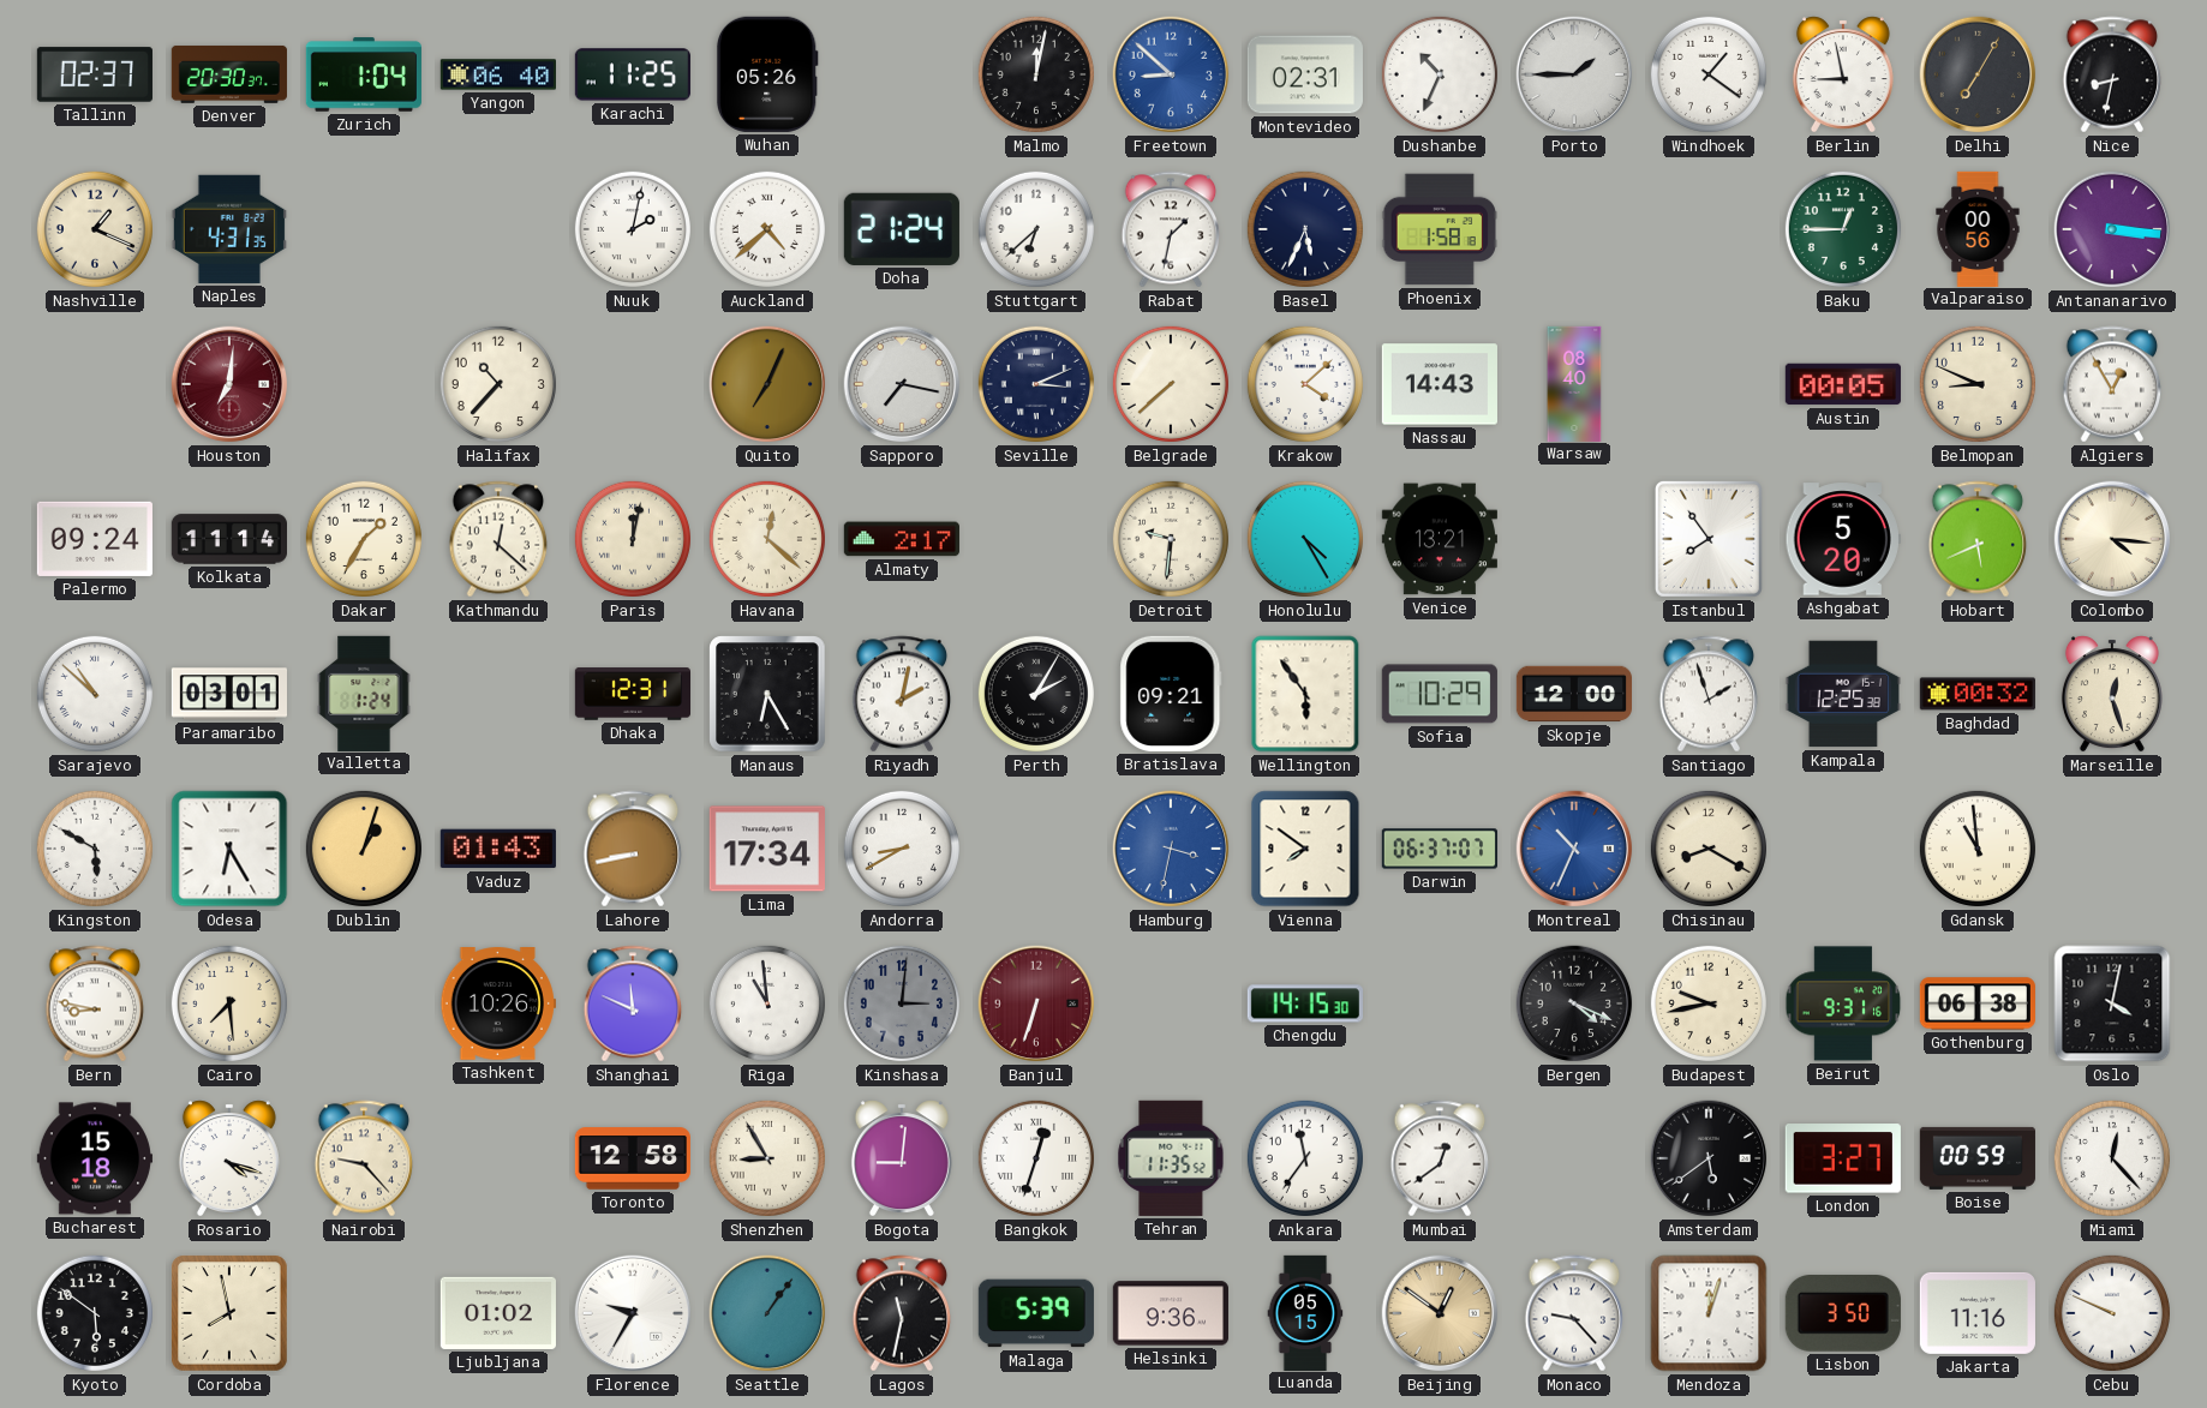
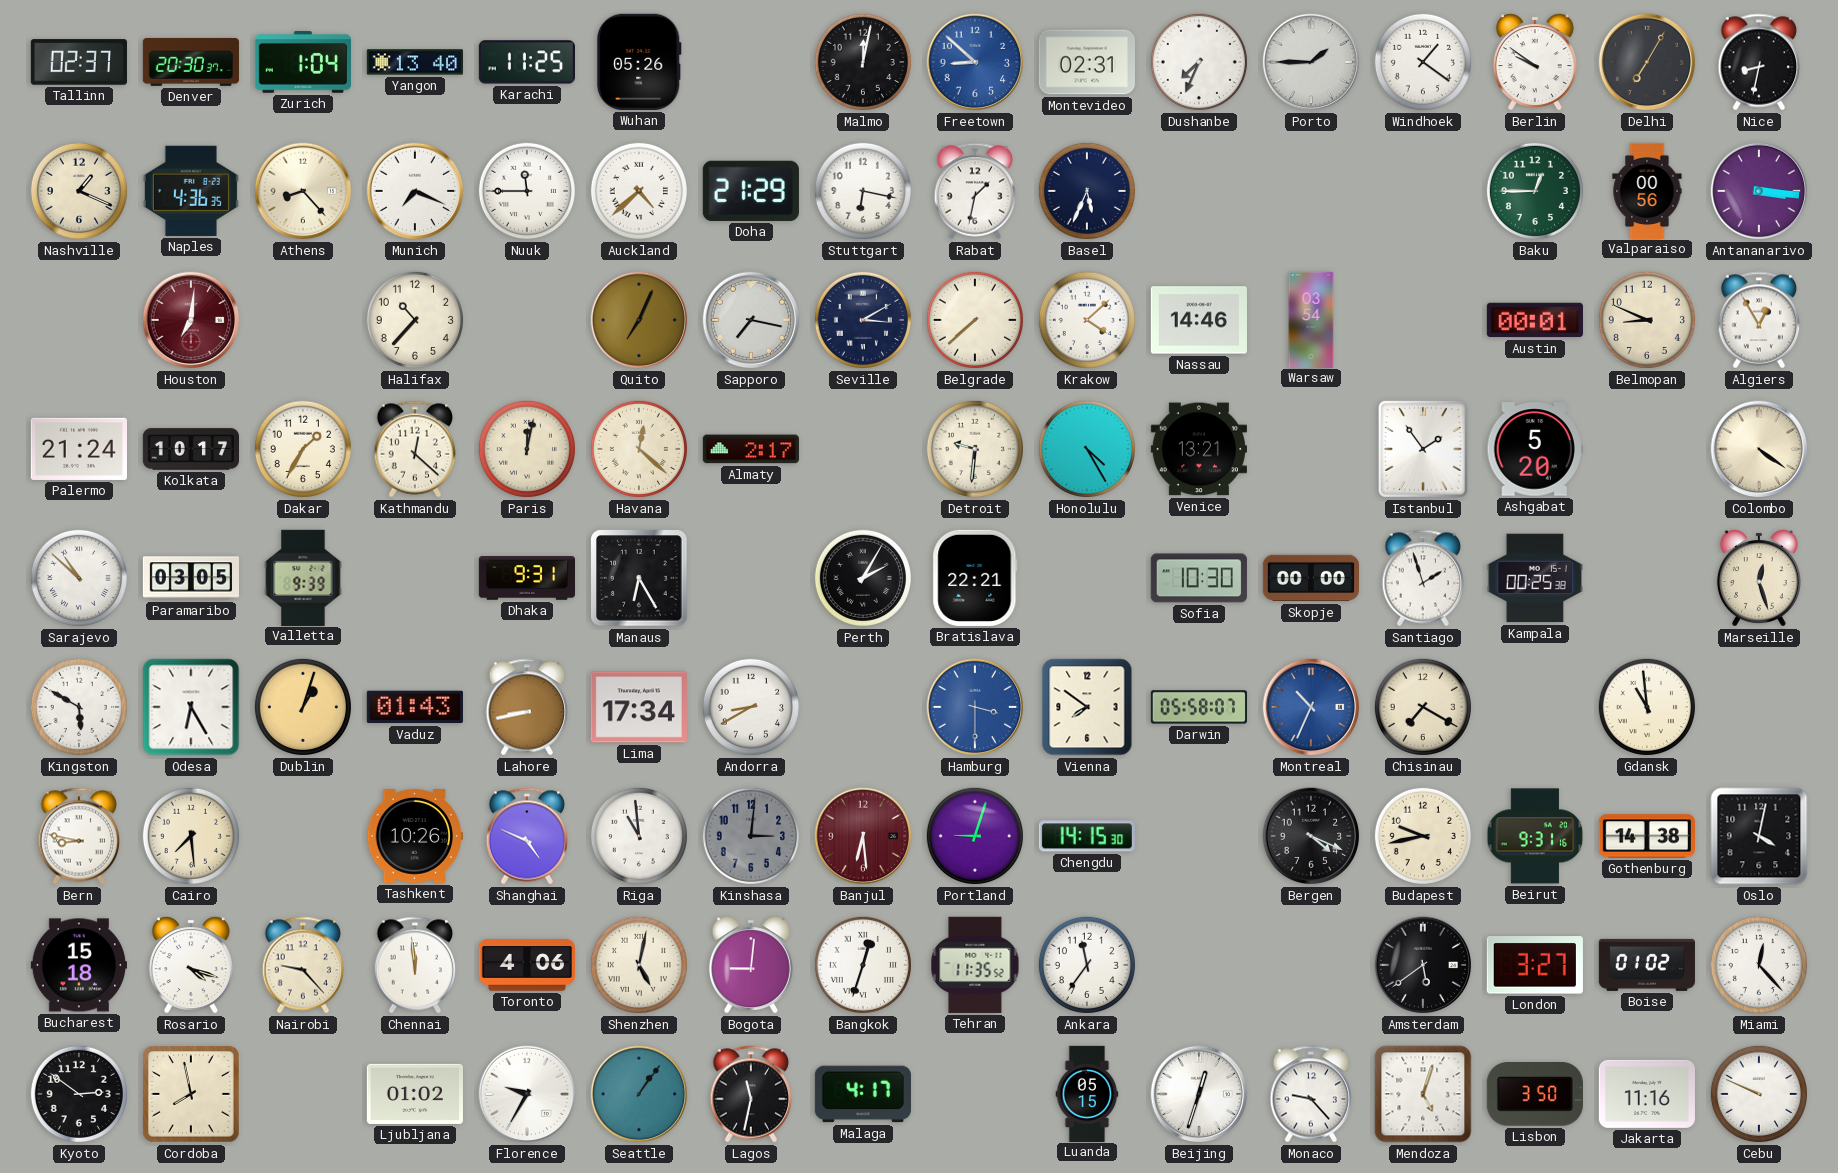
Yangon: 06:40 -> 13:40 (414, 62)
Dushanbe: 10:34 -> 7:34 (1199, 62)
Berlin: 8:58 -> 9:51 (1535, 62)
Naples: 4:31 -> 4:36 (191, 191)
Athens: none -> 8:23 (303, 191)
Munich: none -> 7:19 (415, 191)
Nuuk: 2:02 -> 11:45 (527, 191)
Doha: 21:24 -> 21:29 (751, 191)
Stuttgart: 6:38 -> 6:17 (863, 191)
Phoenix: 1:58 -> none (1439, 229)
Seville: 3:11 -> 3:10 (863, 320)
Nassau: 14:43 -> 14:46 (1199, 320)
Warsaw: 08:40 -> 03:54 (1311, 319)
Austin: 00:05 -> 00:01 (1535, 320)
Palermo: 09:24 -> 21:24 (79, 449)
Kolkata: 11:14 -> 10:17 (190, 449)
Istanbul: 7:54 -> 1:54 (1423, 449)
Hobart: 5:41 -> none (1978, 539)
Colombo: 4:16 -> 4:21 (1759, 449)
Paramaribo: 03:01 -> 03:05 (190, 578)
Valletta: 1:24 -> 9:39 (303, 577)
Dhaka: 12:31 -> 9:31 (526, 578)
Riyadh: 2:02 -> none (902, 694)
Bratislava: 09:21 -> 22:21 (975, 578)
Wellington: 5:54 -> none (1305, 694)
Sofia: 10:29 -> 10:30 (1199, 578)
Skopje: 12:00 -> 00:00 (1310, 578)
Kampala: 12:25 -> 00:25 (1535, 578)
Baghdad: 00:32 -> none (1978, 694)
Hamburg: 3:32 -> 3:30 (975, 707)
Darwin: 06:37 -> 05:58 (1198, 707)
Chisinau: 8:20 -> 7:20 (1423, 707)
Shanghai: 11:49 -> 4:49 (527, 836)
Banjul: 6:33 -> 6:29 (863, 836)
Portland: none -> 9:03 (975, 836)
Gothenburg: 06:38 -> 14:38 (1647, 836)
Chennai: none -> 11:59 (415, 965)
Toronto: 12:58 -> 4:06 (527, 965)
Shenzhen: 8:55 -> 5:02 (639, 965)
Mumbai: 12:39 -> none (1440, 1158)
Boise: 00:59 -> 01:02 (1647, 965)
Kyoto: 5:51 -> 2:51 (79, 1094)
Malaga: 5:39 -> 4:17 (863, 1094)
Helsinki: 9:36 -> none (1171, 1313)
Beijing: 12:51 -> 12:33 (1199, 1094)
Beijing dial: champagne -> white (1199, 1094)
Mendoza: 12:03 -> 5:03 (1423, 1094)
